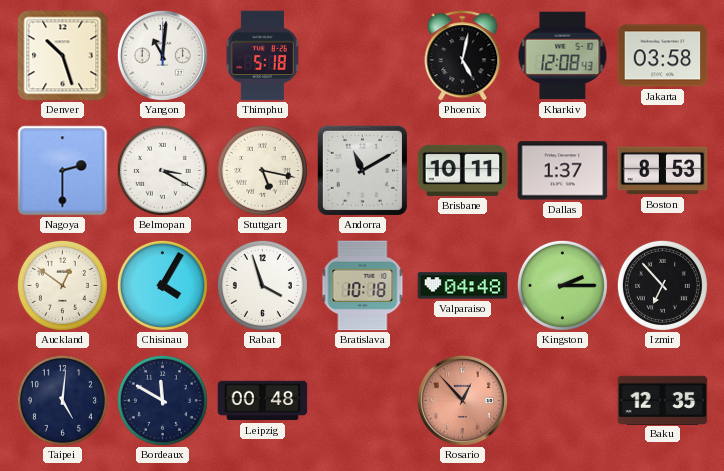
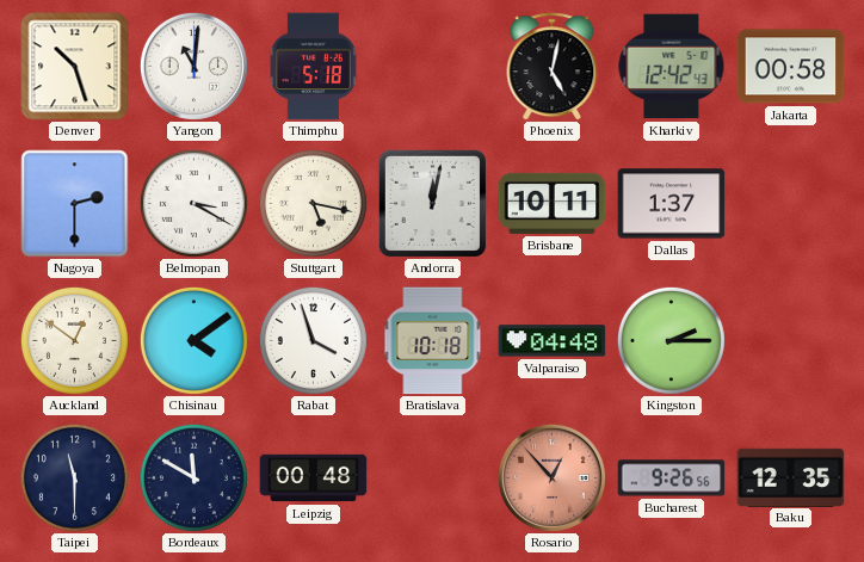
Kharkiv: 12:08 -> 12:42 (672, 67)
Jakarta: 03:58 -> 00:58 (791, 67)
Andorra: 11:10 -> 12:02 (432, 203)
Boston: 8:53 -> none (663, 171)
Chisinau: 4:05 -> 4:09 (193, 340)
Izmir: 6:53 -> none (662, 285)
Taipei: 5:01 -> 11:30 (74, 477)
Bucharest: none -> 9:26 (672, 478)
